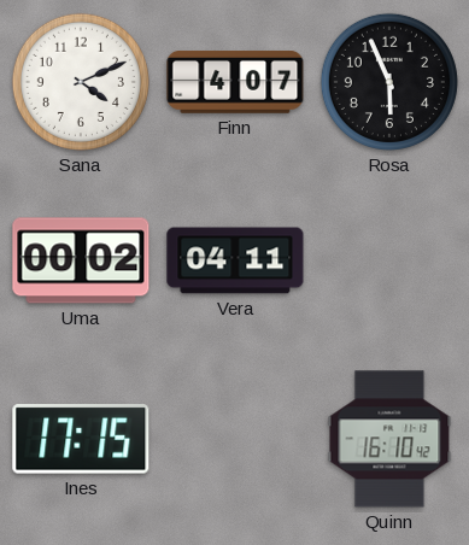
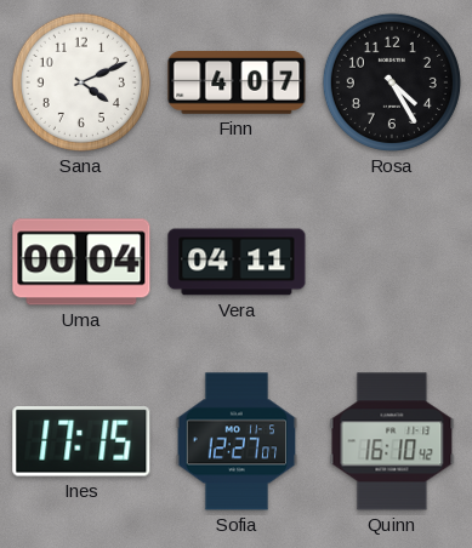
Rosa: 5:56 -> 4:25 (392, 82)
Uma: 00:02 -> 00:04 (81, 262)
Sofia: none -> 12:27 (237, 441)
